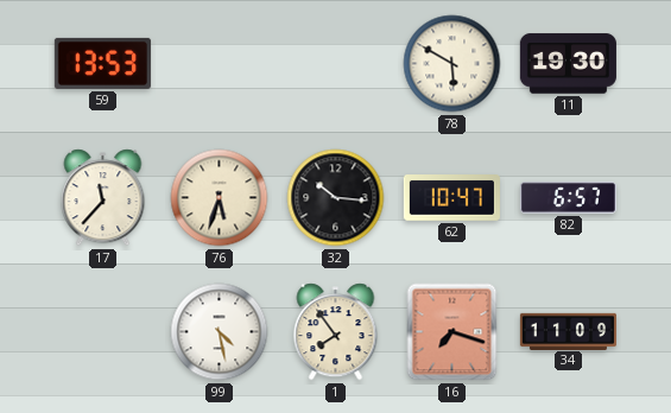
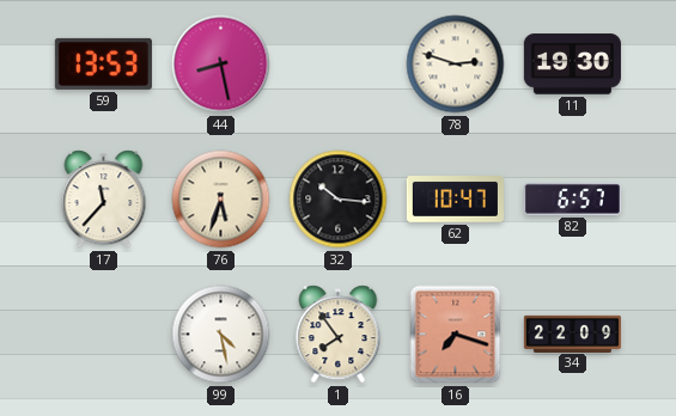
44: none -> 8:28 (221, 65)
78: 5:50 -> 2:48 (456, 65)
34: 11:09 -> 22:09 (572, 334)
